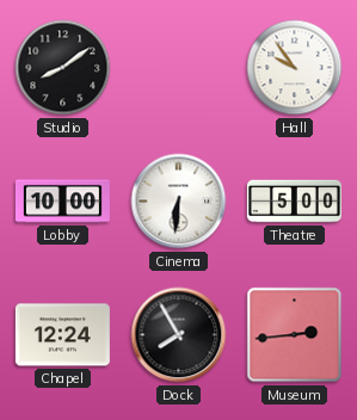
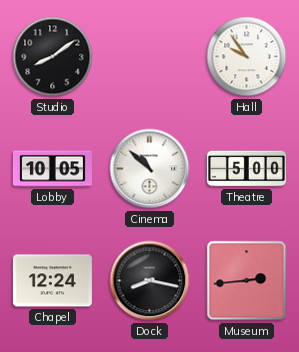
Lobby: 10:00 -> 10:05 (52, 169)
Cinema: 6:31 -> 10:52 (150, 169)
Dock: 7:55 -> 8:17 (150, 281)
